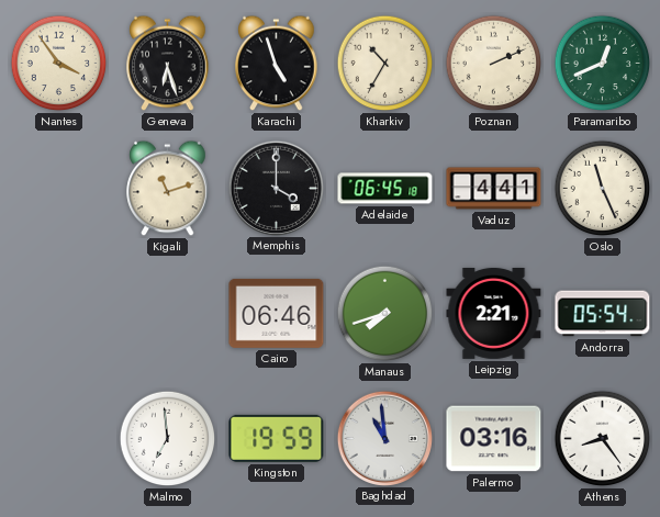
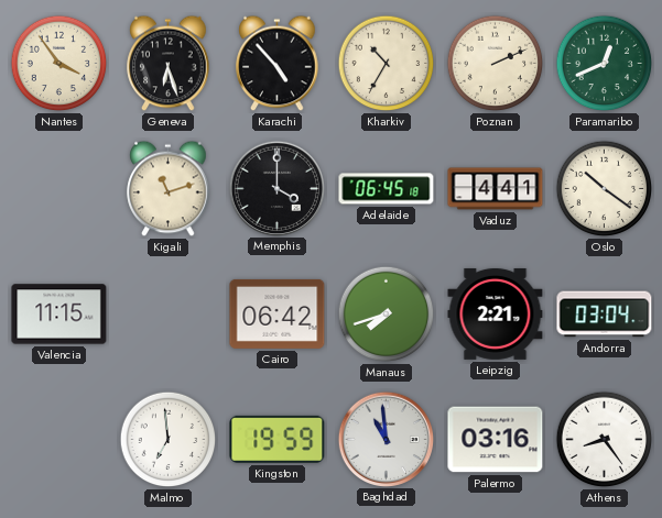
Karachi: 4:57 -> 4:53 (278, 64)
Oslo: 11:26 -> 10:21 (605, 189)
Valencia: none -> 11:15 (59, 315)
Cairo: 06:46 -> 06:42 (278, 313)
Andorra: 05:54 -> 03:04 (605, 315)
